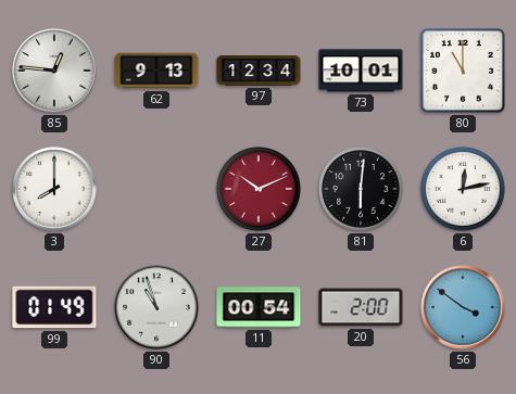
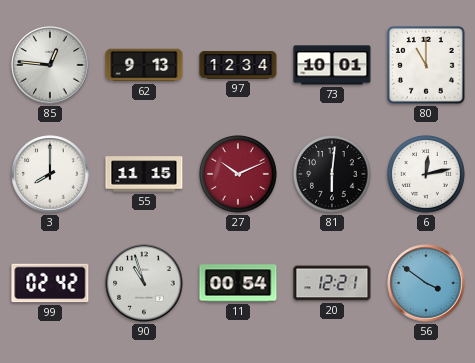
55: none -> 11:15 (144, 174)
99: 01:49 -> 02:42 (50, 283)
20: 2:00 -> 12:21 (332, 283)
